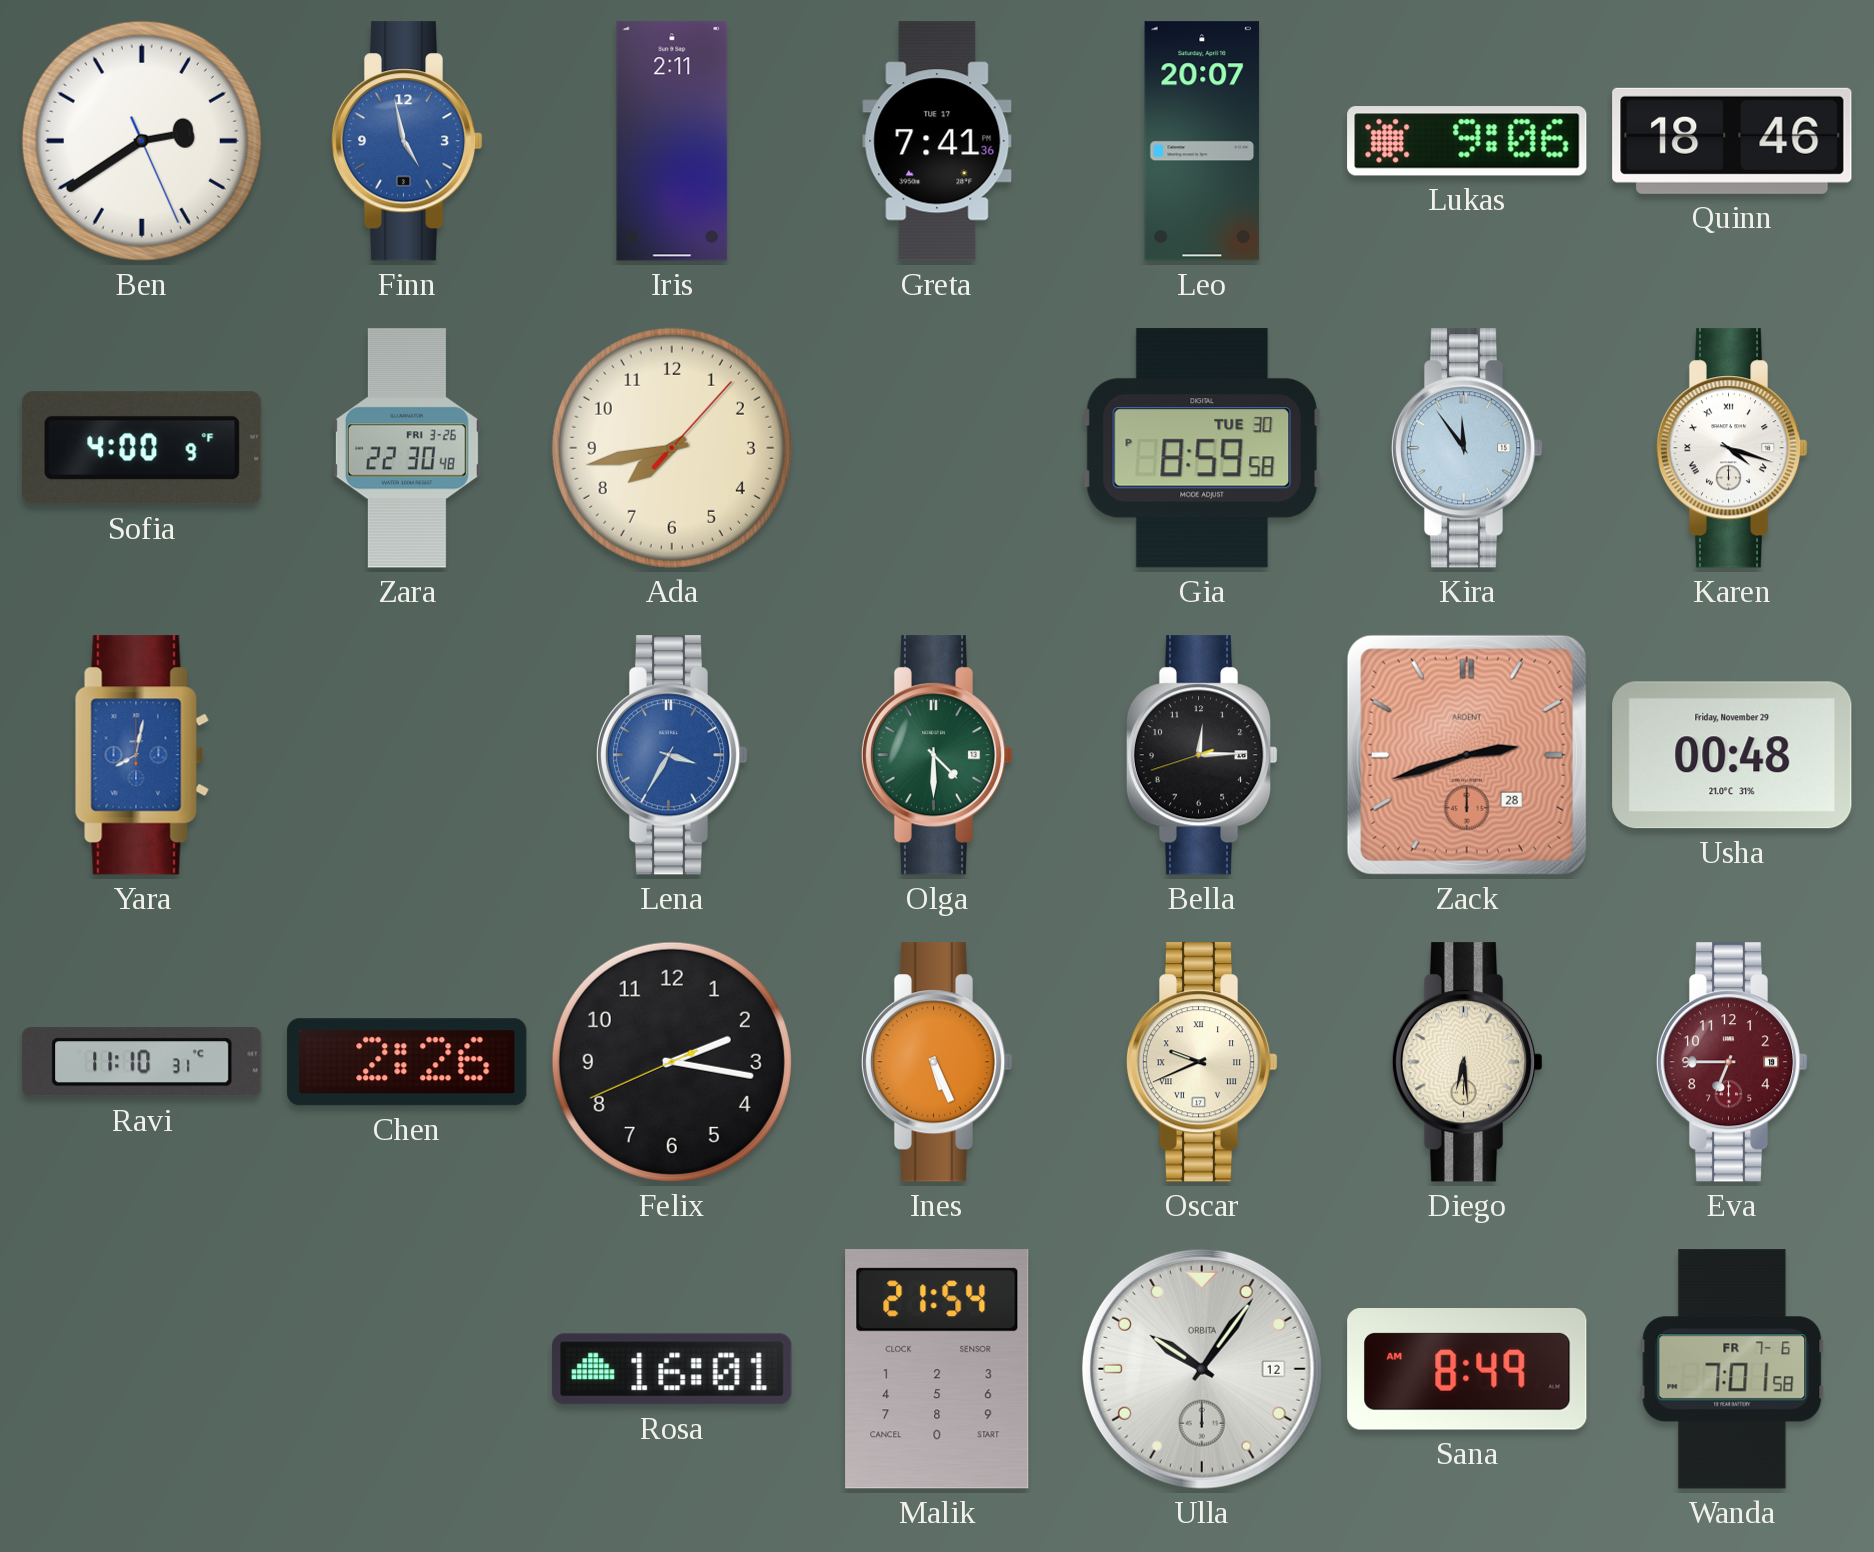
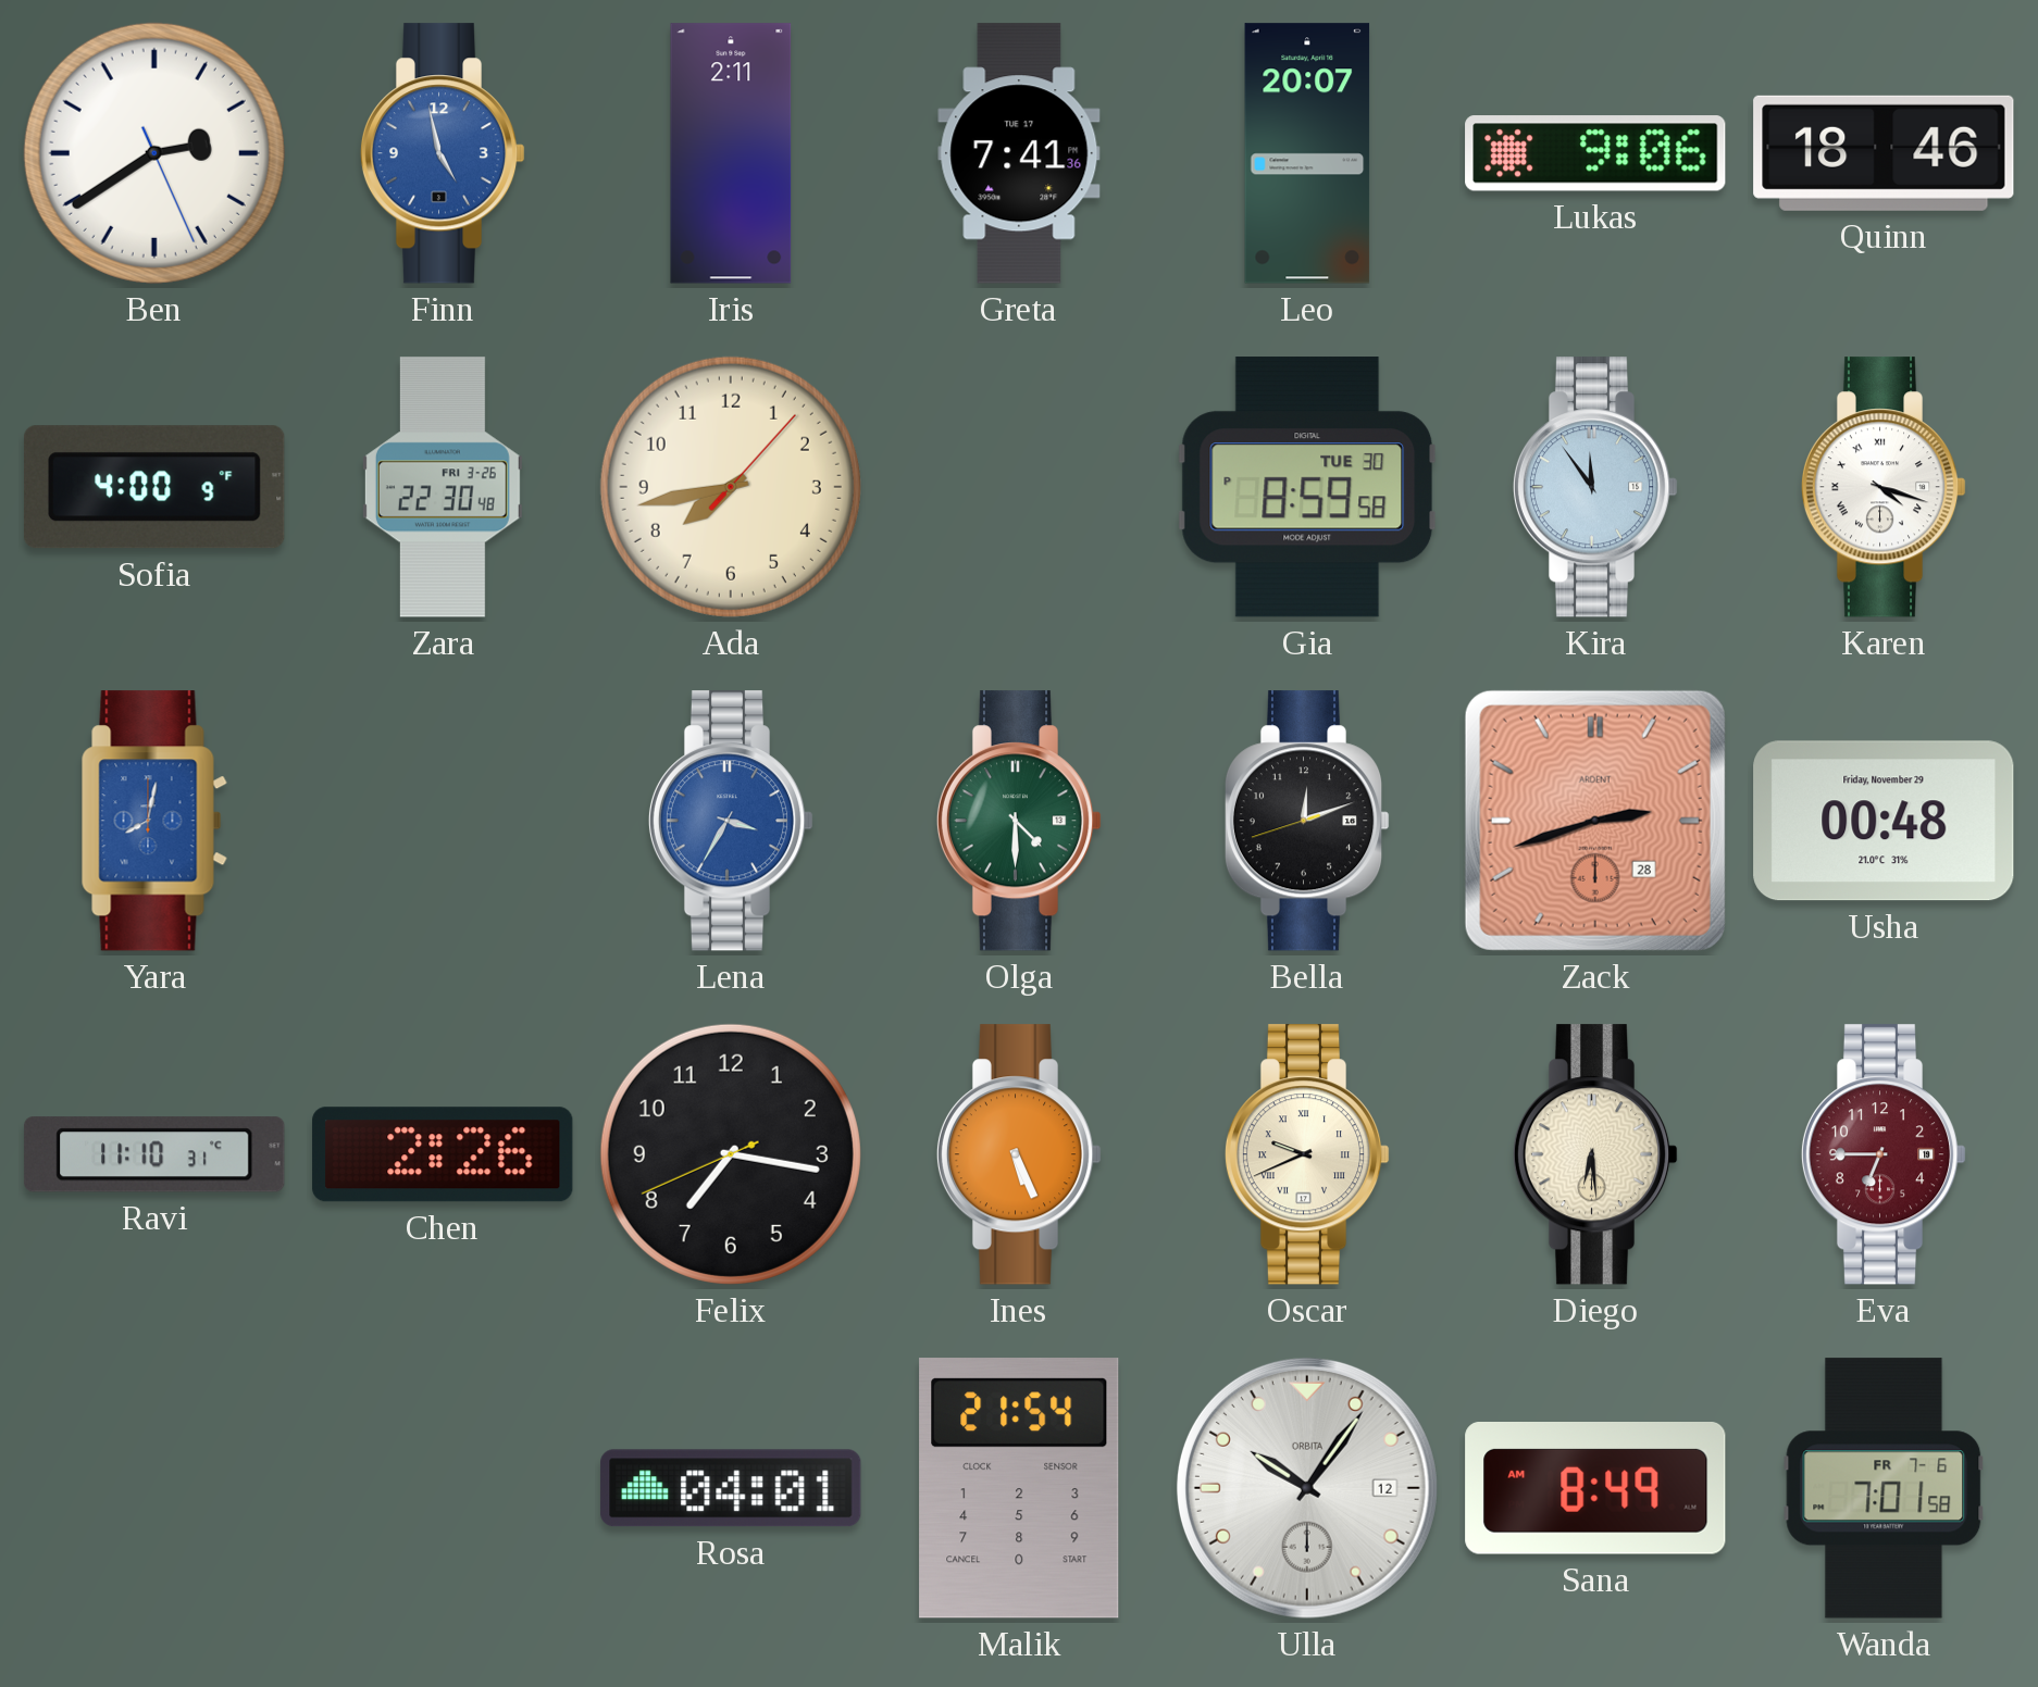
Bella: 12:14 -> 12:11 (1307, 821)
Felix: 2:16 -> 7:16 (731, 1154)
Rosa: 16:01 -> 04:01 (731, 1488)
